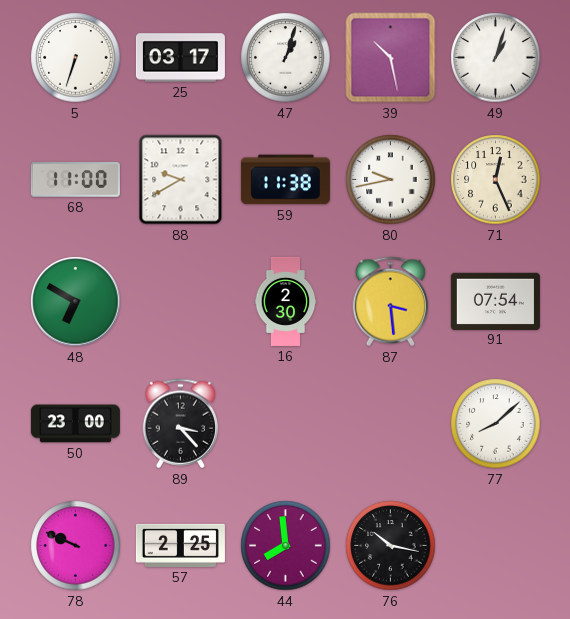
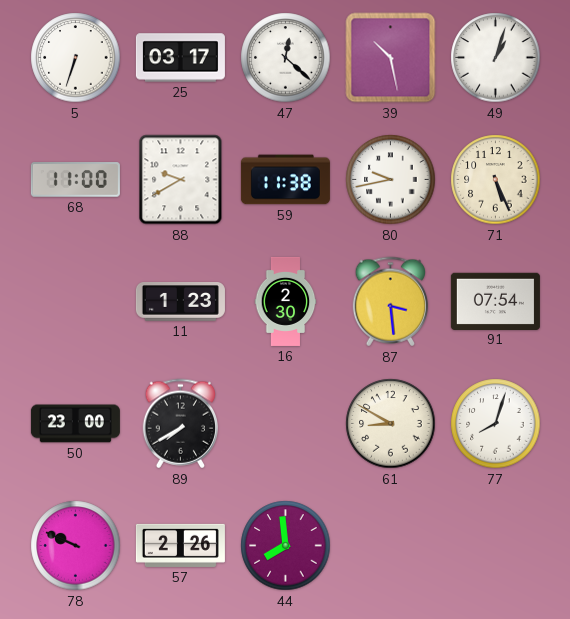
47: 1:03 -> 12:22 (286, 58)
71: 12:26 -> 5:26 (496, 180)
48: 6:50 -> none (76, 302)
11: none -> 1:23 (180, 302)
89: 3:23 -> 7:40 (181, 424)
61: none -> 8:50 (391, 424)
77: 8:08 -> 8:03 (496, 424)
57: 2:25 -> 2:26 (180, 545)
76: 10:17 -> none (391, 546)
